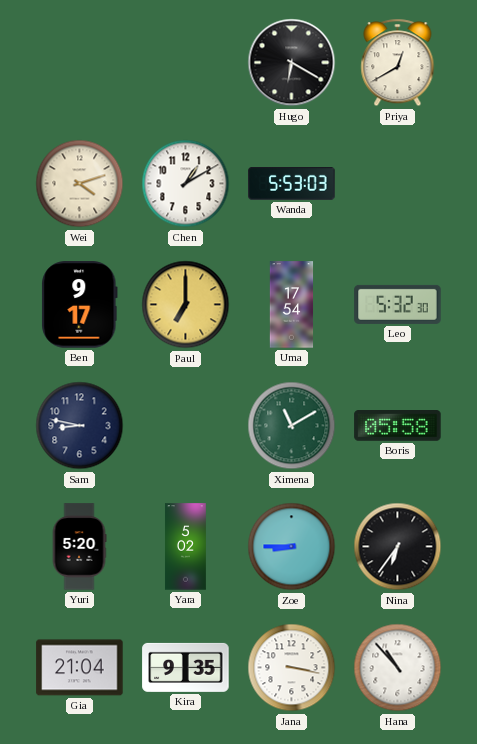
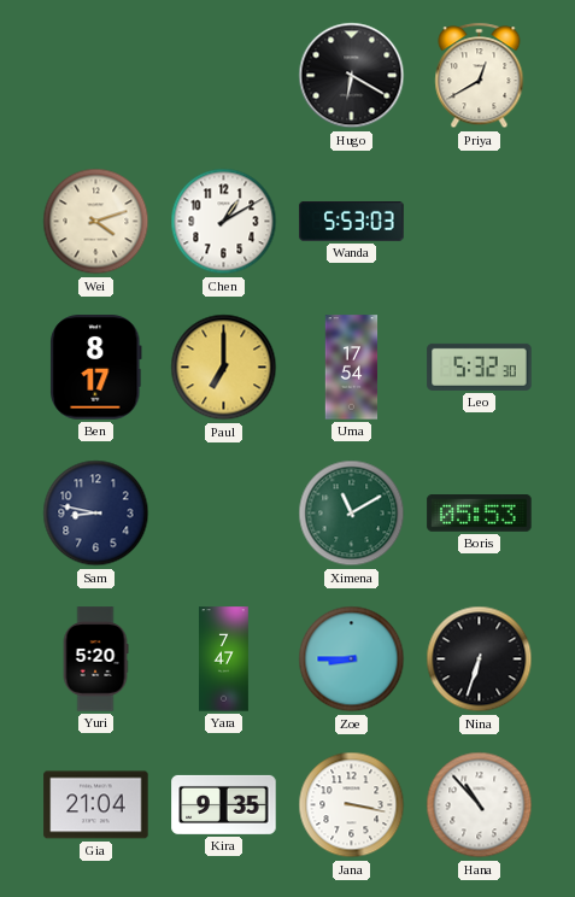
Ben: 9:17 -> 8:17 (96, 368)
Boris: 05:58 -> 05:53 (480, 514)
Yara: 5:02 -> 7:47 (223, 659)
Nina: 6:36 -> 6:33 (480, 659)
